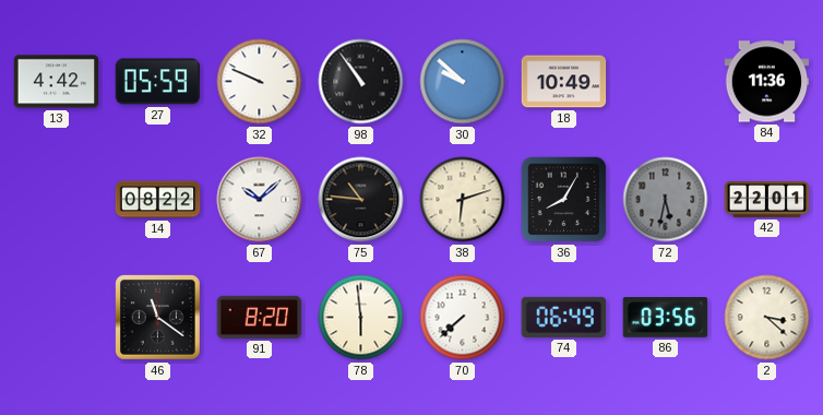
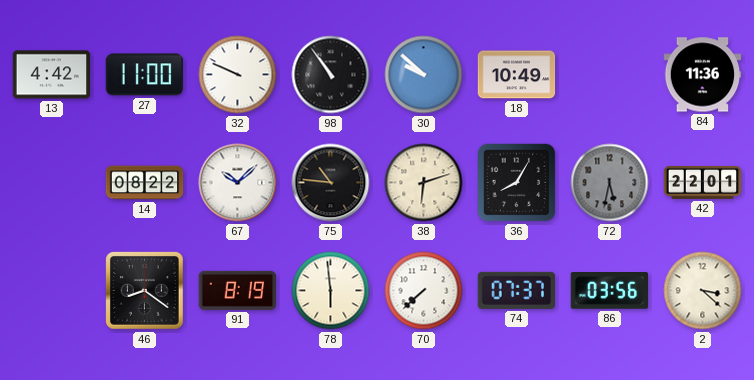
27: 05:59 -> 11:00 (145, 75)
46: 11:21 -> 8:21 (145, 291)
91: 8:20 -> 8:19 (238, 290)
74: 06:49 -> 07:37 (517, 290)
